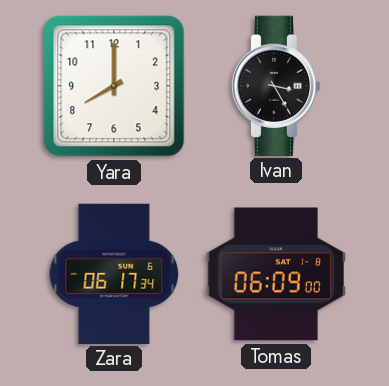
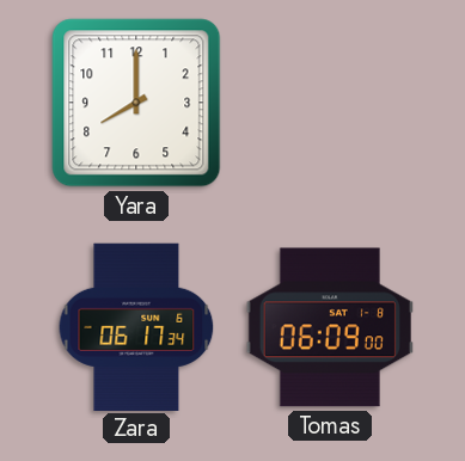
Ivan: 3:25 -> none (276, 85)
